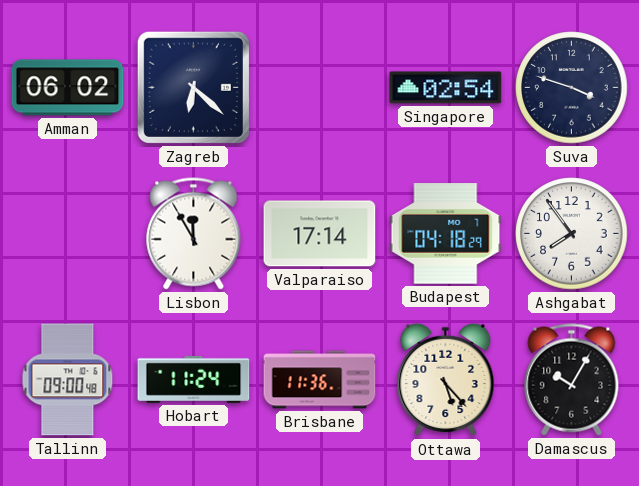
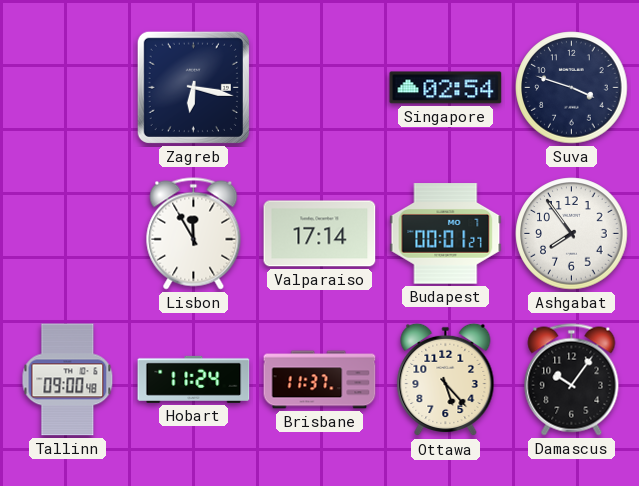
Amman: 06:02 -> none (68, 88)
Zagreb: 6:22 -> 6:17 (193, 87)
Budapest: 04:18 -> 00:01 (446, 234)
Brisbane: 11:36 -> 11:37 (320, 380)
Damascus: 10:05 -> 10:06 (572, 380)
